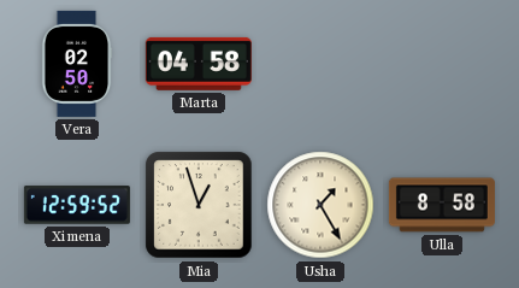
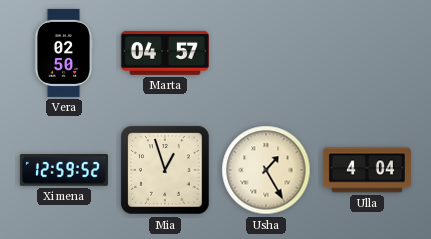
Marta: 04:58 -> 04:57 (165, 53)
Ulla: 8:58 -> 4:04 (367, 170)
